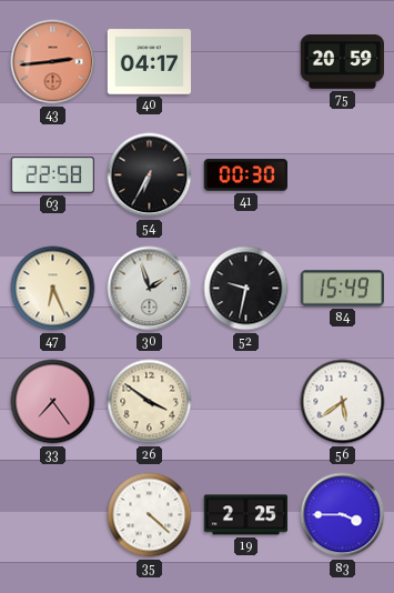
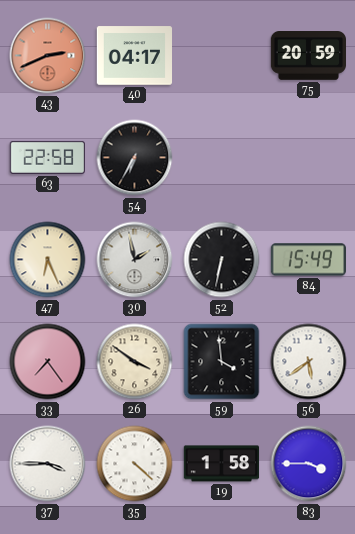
43: 2:44 -> 2:41 (48, 56)
41: 00:30 -> none (245, 175)
30: 1:57 -> 1:58 (135, 260)
52: 9:32 -> 6:32 (222, 260)
59: none -> 3:59 (222, 362)
37: none -> 3:45 (48, 464)
19: 2:25 -> 1:58 (222, 464)
